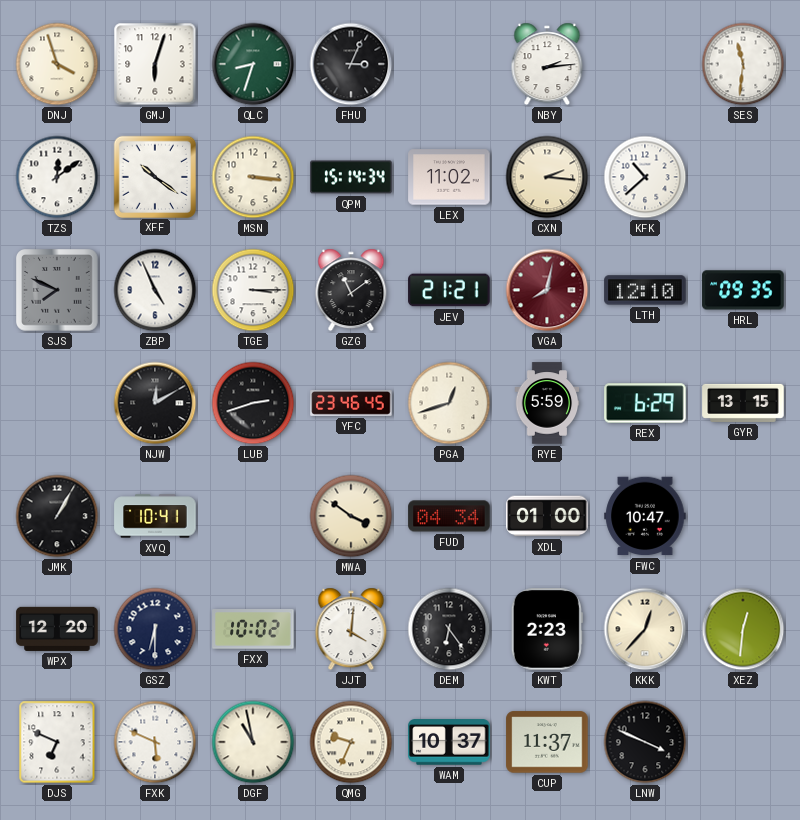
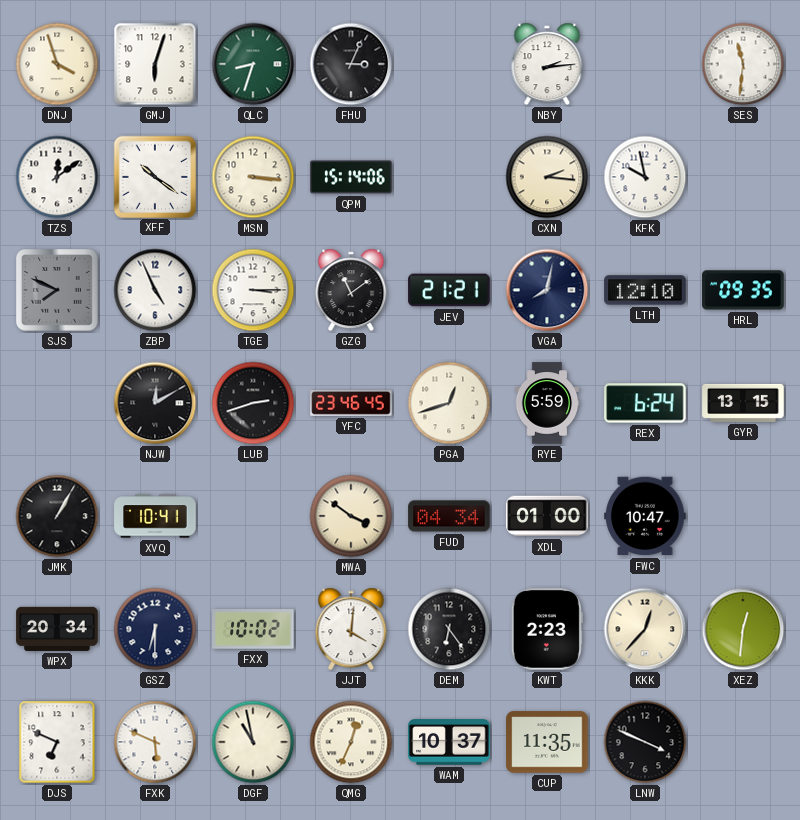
QPM: 15:14:34 -> 15:14:06 (351, 177)
LEX: 11:02 -> none (449, 177)
KFK: 10:38 -> 9:58 (645, 177)
VGA dial: burgundy -> navy (547, 290)
REX: 6:29 -> 6:24 (645, 403)
WPX: 12:20 -> 20:34 (57, 629)
QMG: 9:34 -> 12:34 (351, 742)
CUP: 11:37 -> 11:35 (547, 742)
